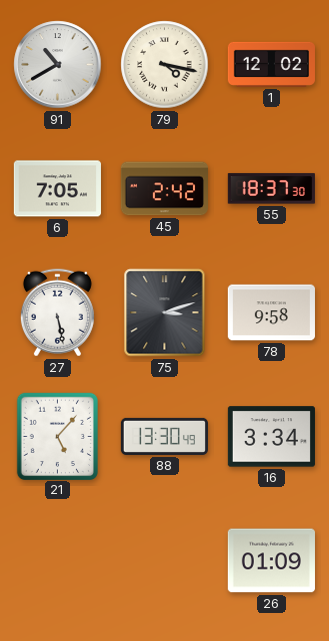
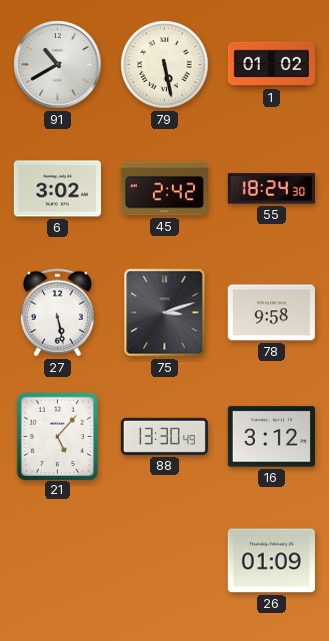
79: 4:17 -> 5:28 (165, 65)
1: 12:02 -> 01:02 (271, 64)
6: 7:05 -> 3:02 (57, 189)
55: 18:37 -> 18:24 (271, 189)
16: 3:34 -> 3:12 (271, 437)
